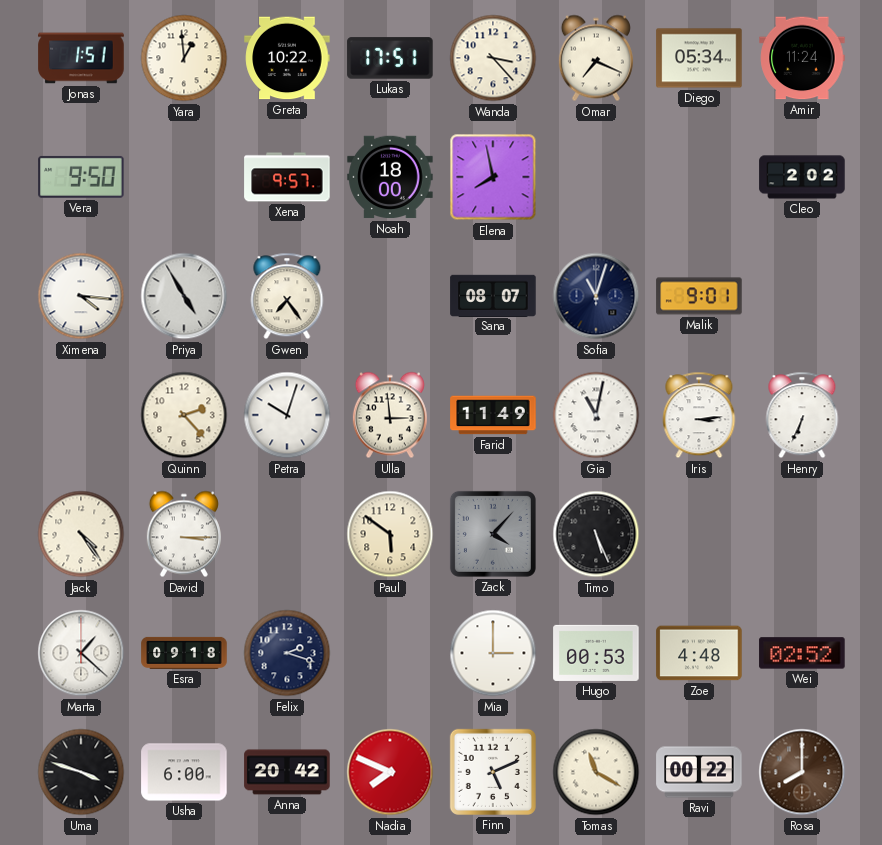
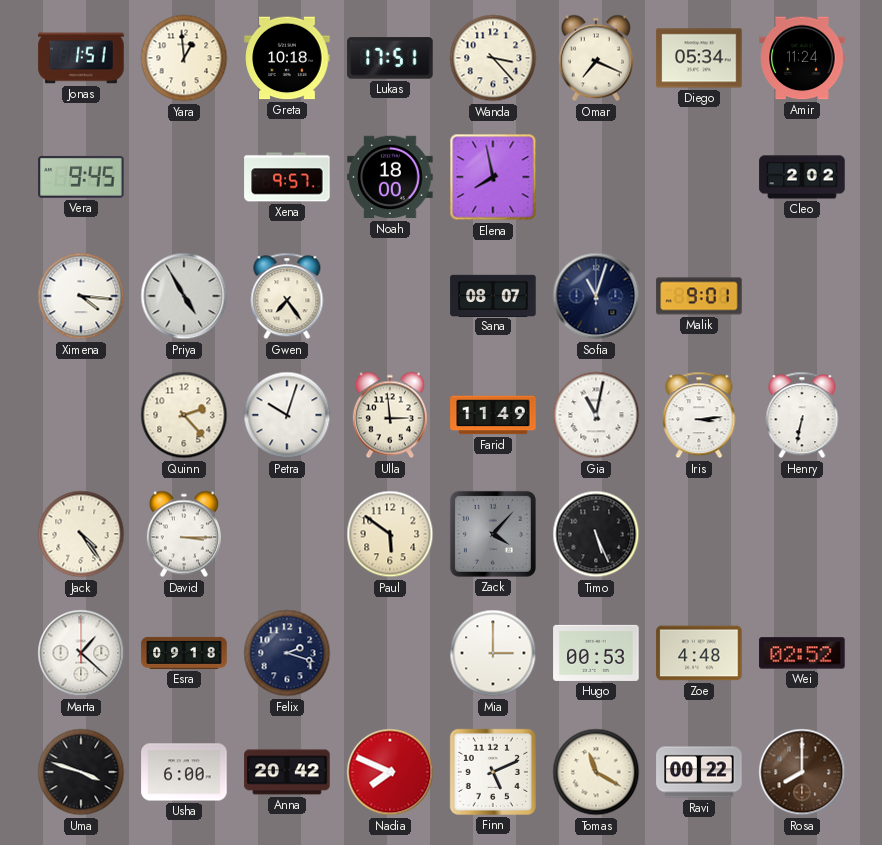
Greta: 10:22 -> 10:18 (287, 58)
Vera: 9:50 -> 9:45 (81, 177)
Henry: 6:34 -> 6:32 (802, 415)
